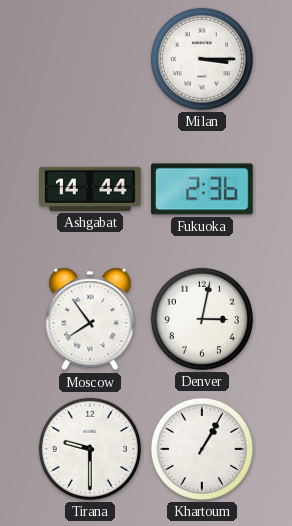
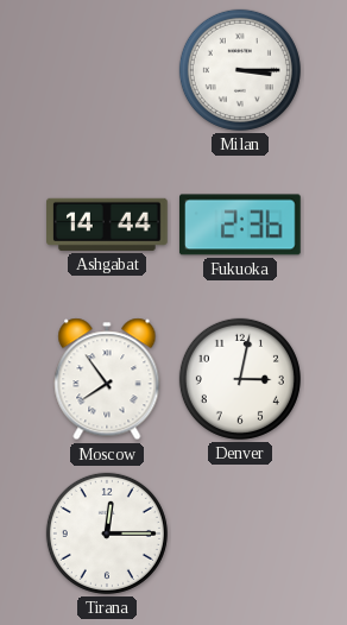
Tirana: 9:30 -> 12:15 (107, 534)
Khartoum: 1:05 -> none (202, 449)
